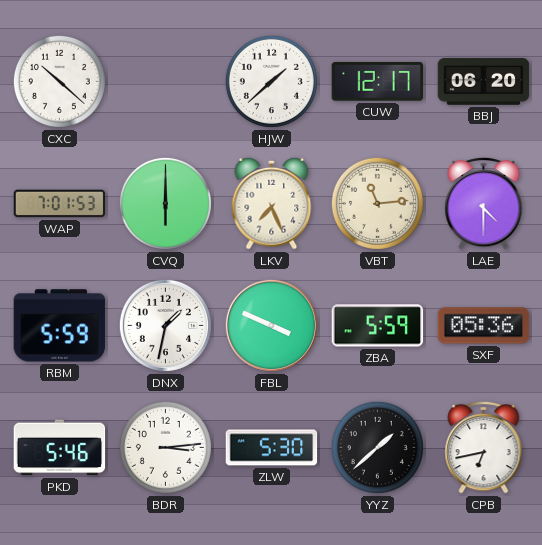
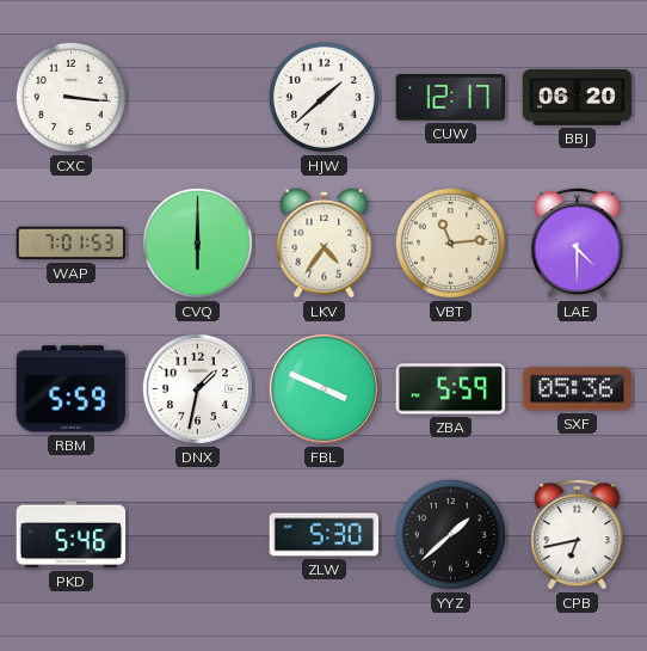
CXC: 10:22 -> 3:16 (70, 97)
LKV: 7:26 -> 4:36 (325, 242)
BDR: 3:14 -> none (165, 447)
